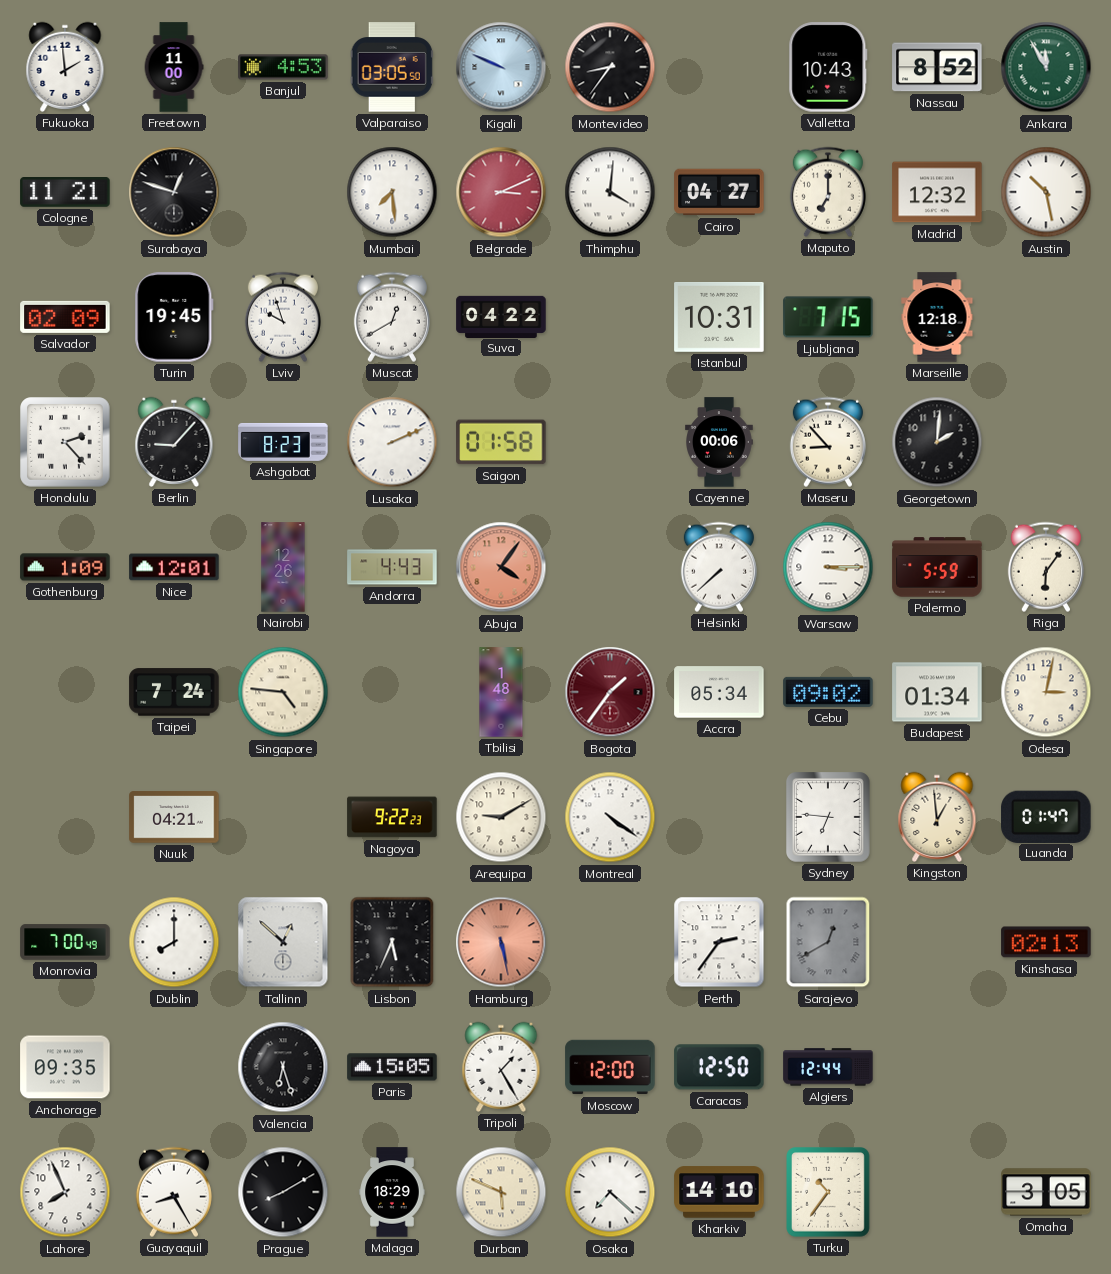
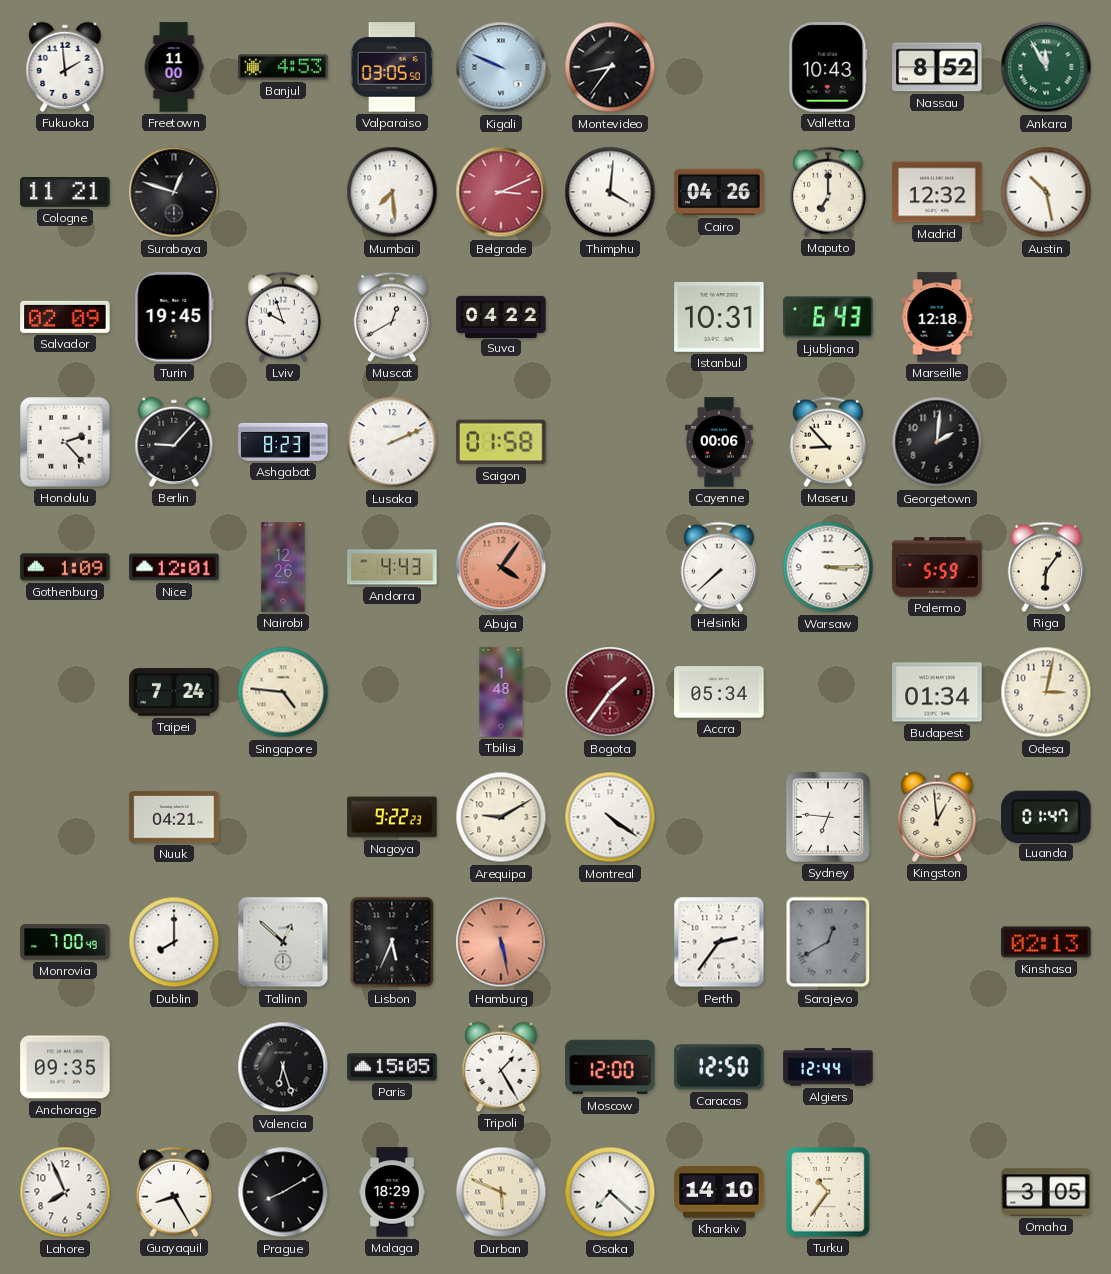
Cairo: 04:27 -> 04:26 (719, 192)
Ljubljana: 7:15 -> 6:43 (828, 317)
Cebu: 09:02 -> none (828, 692)
